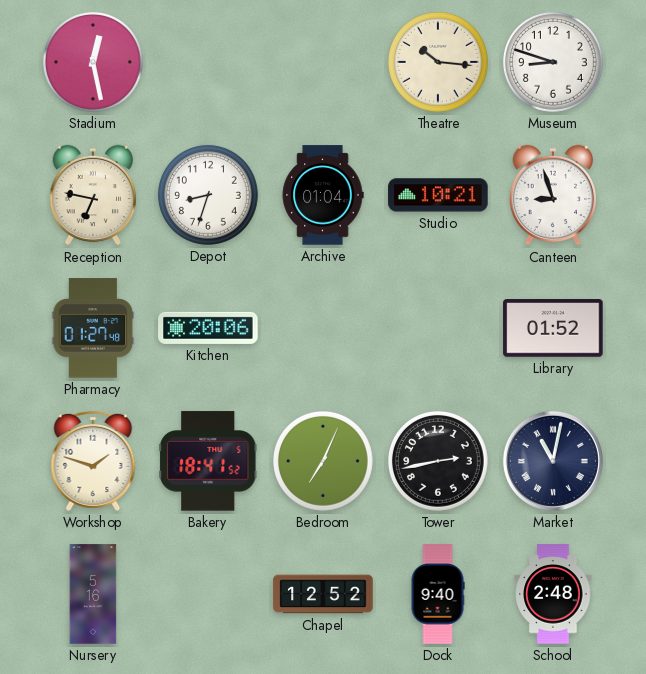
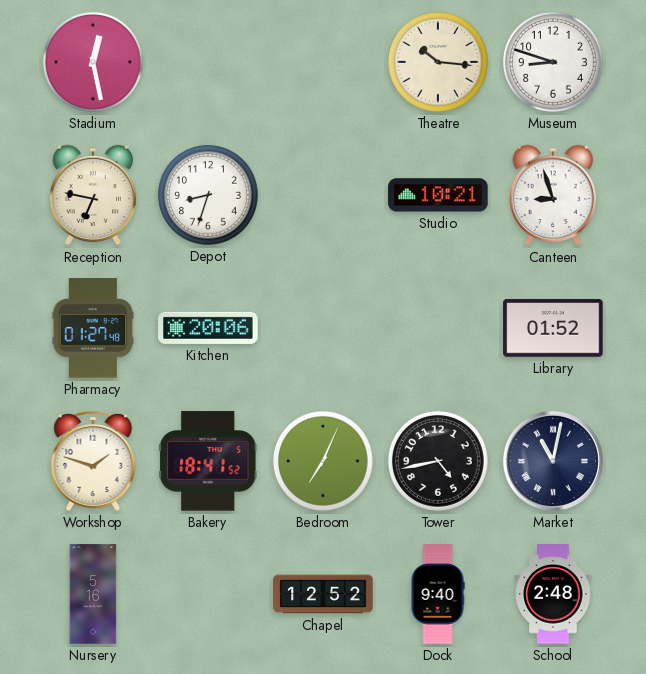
Archive: 01:04 -> none (323, 195)
Tower: 2:43 -> 4:43 (438, 461)
